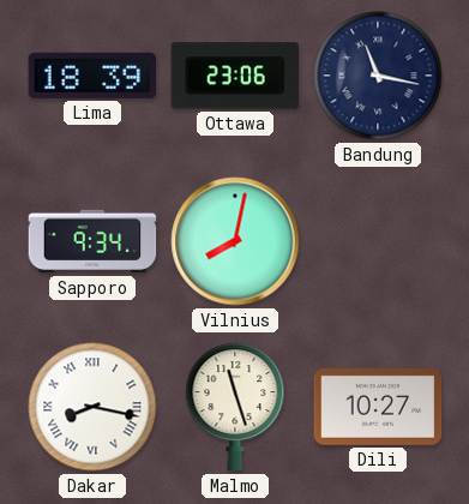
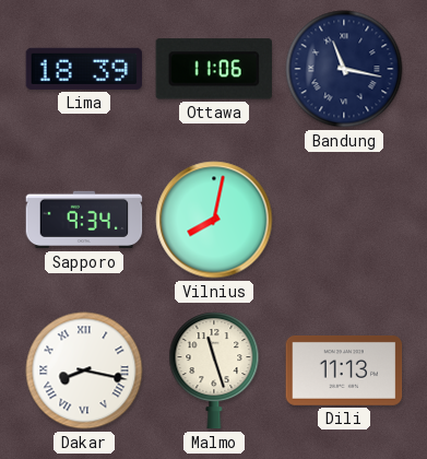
Ottawa: 23:06 -> 11:06 (214, 69)
Dili: 10:27 -> 11:13 (344, 370)
